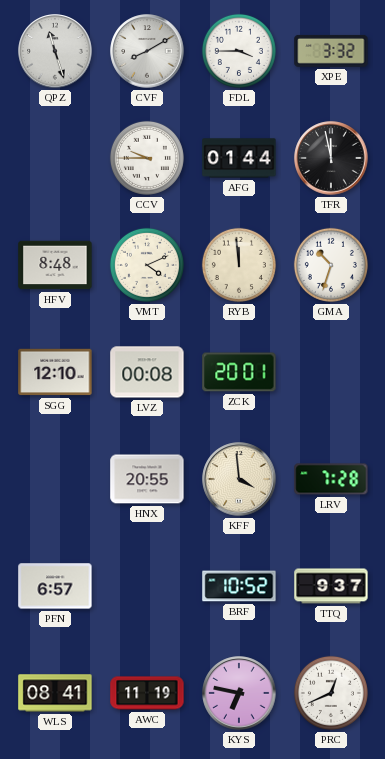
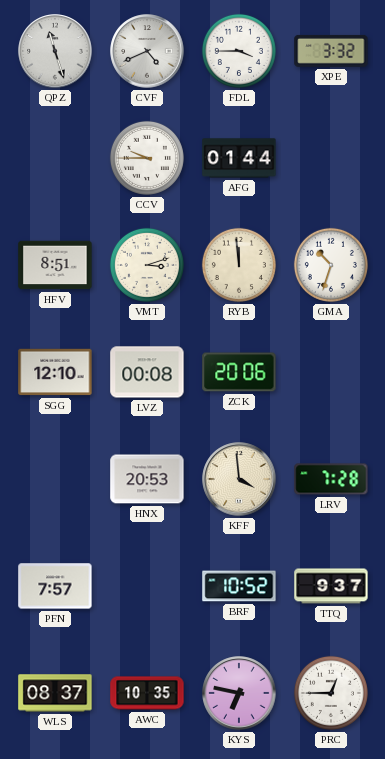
CVF: 8:10 -> 4:41 (147, 51)
TFR: 11:58 -> none (331, 158)
HFV: 8:48 -> 8:51 (55, 265)
VMT: 4:11 -> 3:12 (147, 265)
ZCK: 20:01 -> 20:06 (239, 372)
HNX: 20:55 -> 20:53 (147, 479)
PFN: 6:57 -> 7:57 (55, 586)
WLS: 08:41 -> 08:37 (55, 693)
AWC: 11:19 -> 10:35 (147, 693)
PRC: 12:41 -> 12:45 (331, 693)
